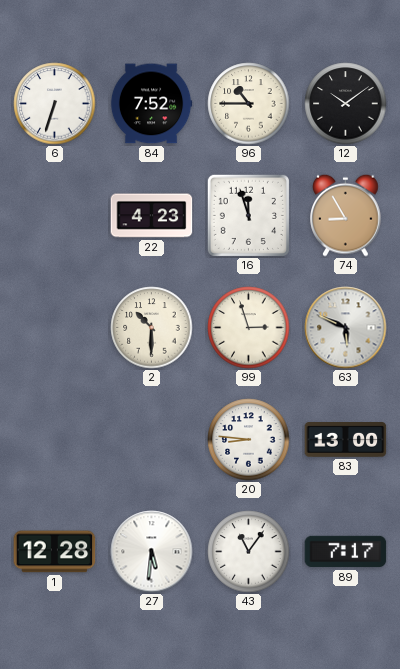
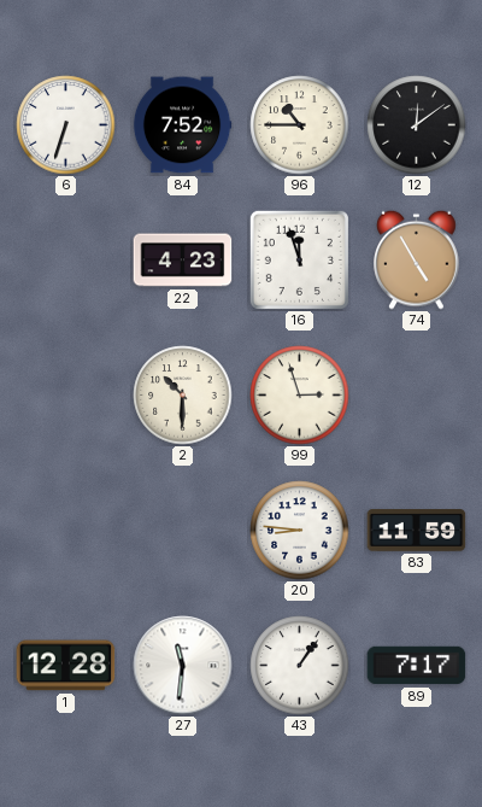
12: 10:09 -> 12:09 (417, 125)
74: 8:55 -> 4:55 (417, 259)
63: 5:49 -> none (346, 328)
83: 13:00 -> 11:59 (417, 531)
27: 5:31 -> 11:31 (183, 666)
43: 11:06 -> 1:06 (300, 666)
